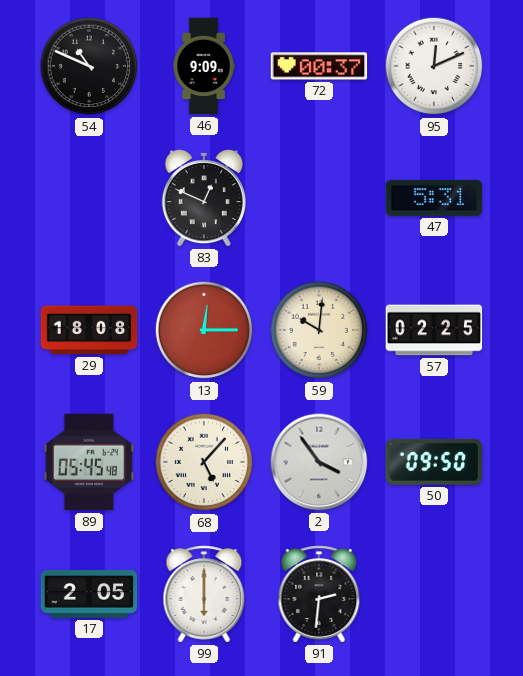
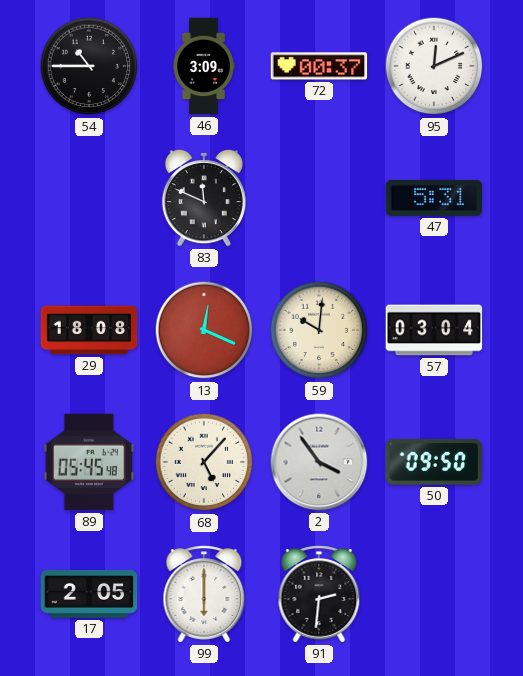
54: 10:49 -> 10:45 (89, 66)
46: 9:09 -> 3:09 (204, 66)
83: 12:49 -> 11:49 (204, 199)
13: 12:15 -> 12:19 (204, 330)
57: 02:25 -> 03:04 (434, 330)
